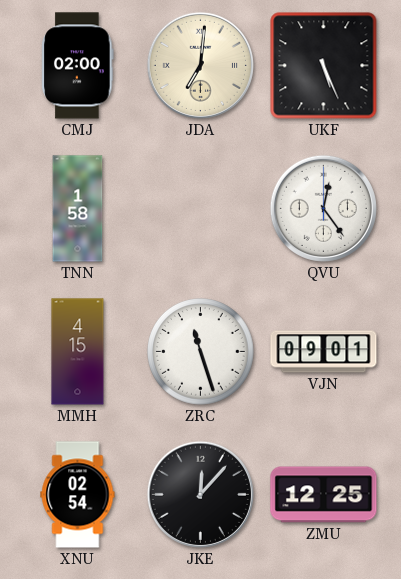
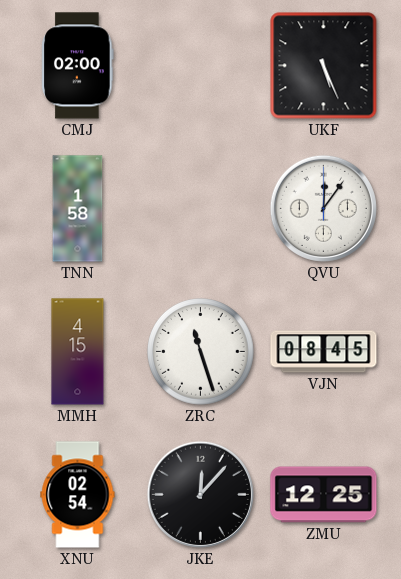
JDA: 7:01 -> none (200, 65)
QVU: 12:24 -> 12:06 (323, 208)
VJN: 09:01 -> 08:45 (324, 352)
